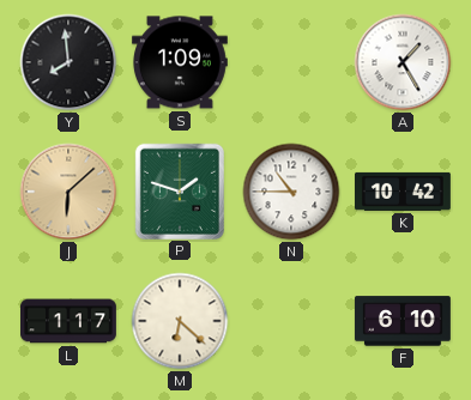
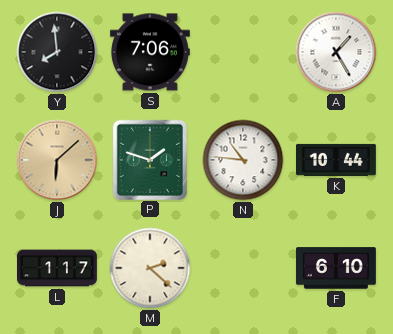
S: 1:09 -> 7:06 (150, 52)
N: 10:45 -> 10:46 (243, 160)
K: 10:42 -> 10:44 (337, 160)
M: 6:22 -> 2:22 (150, 268)
